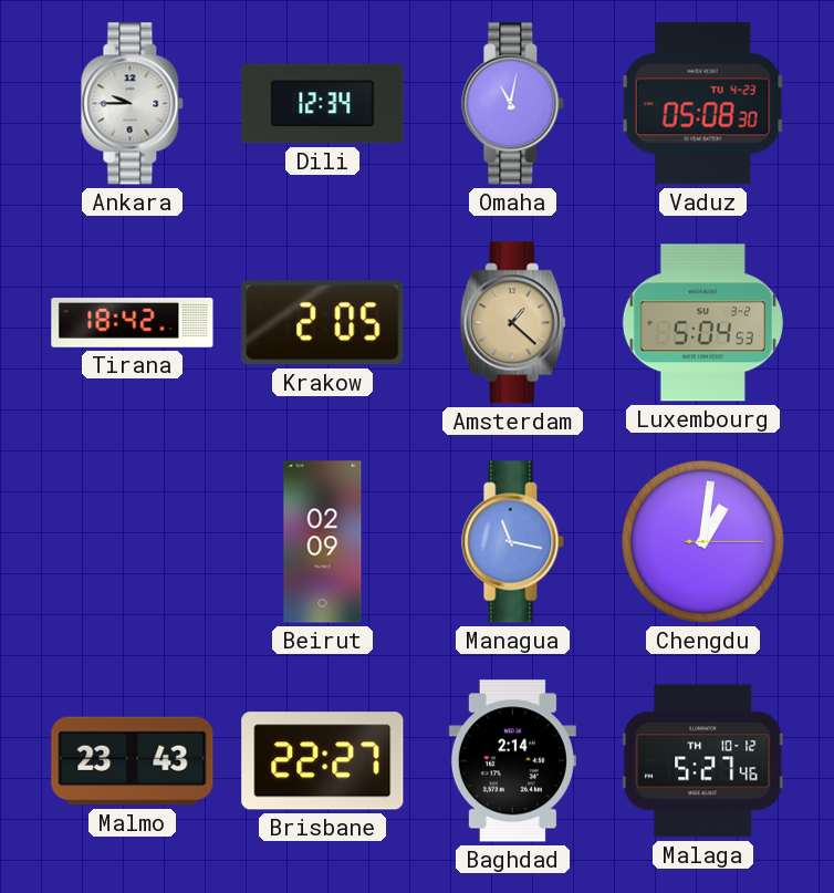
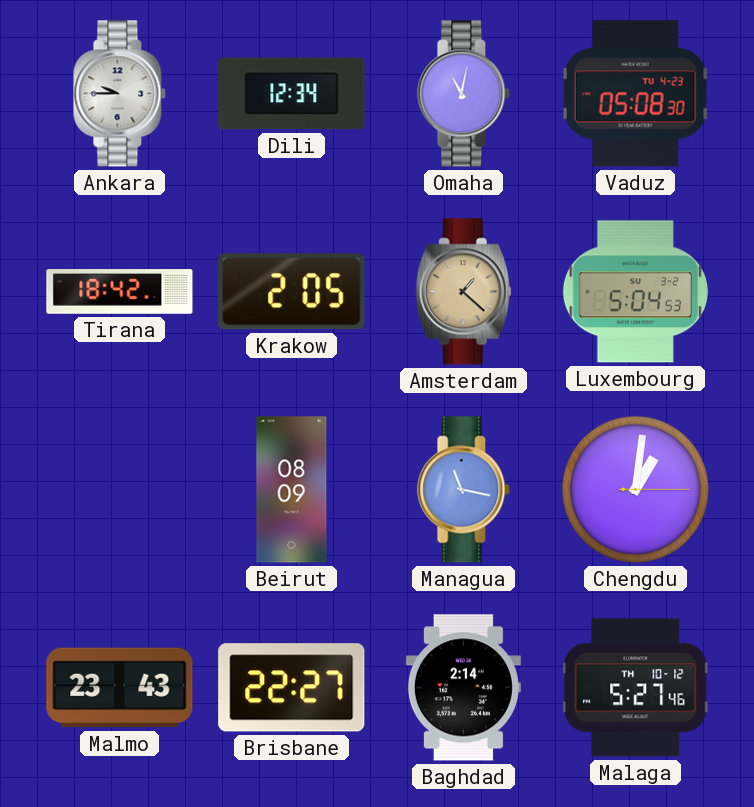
Beirut: 02:09 -> 08:09 (292, 490)
